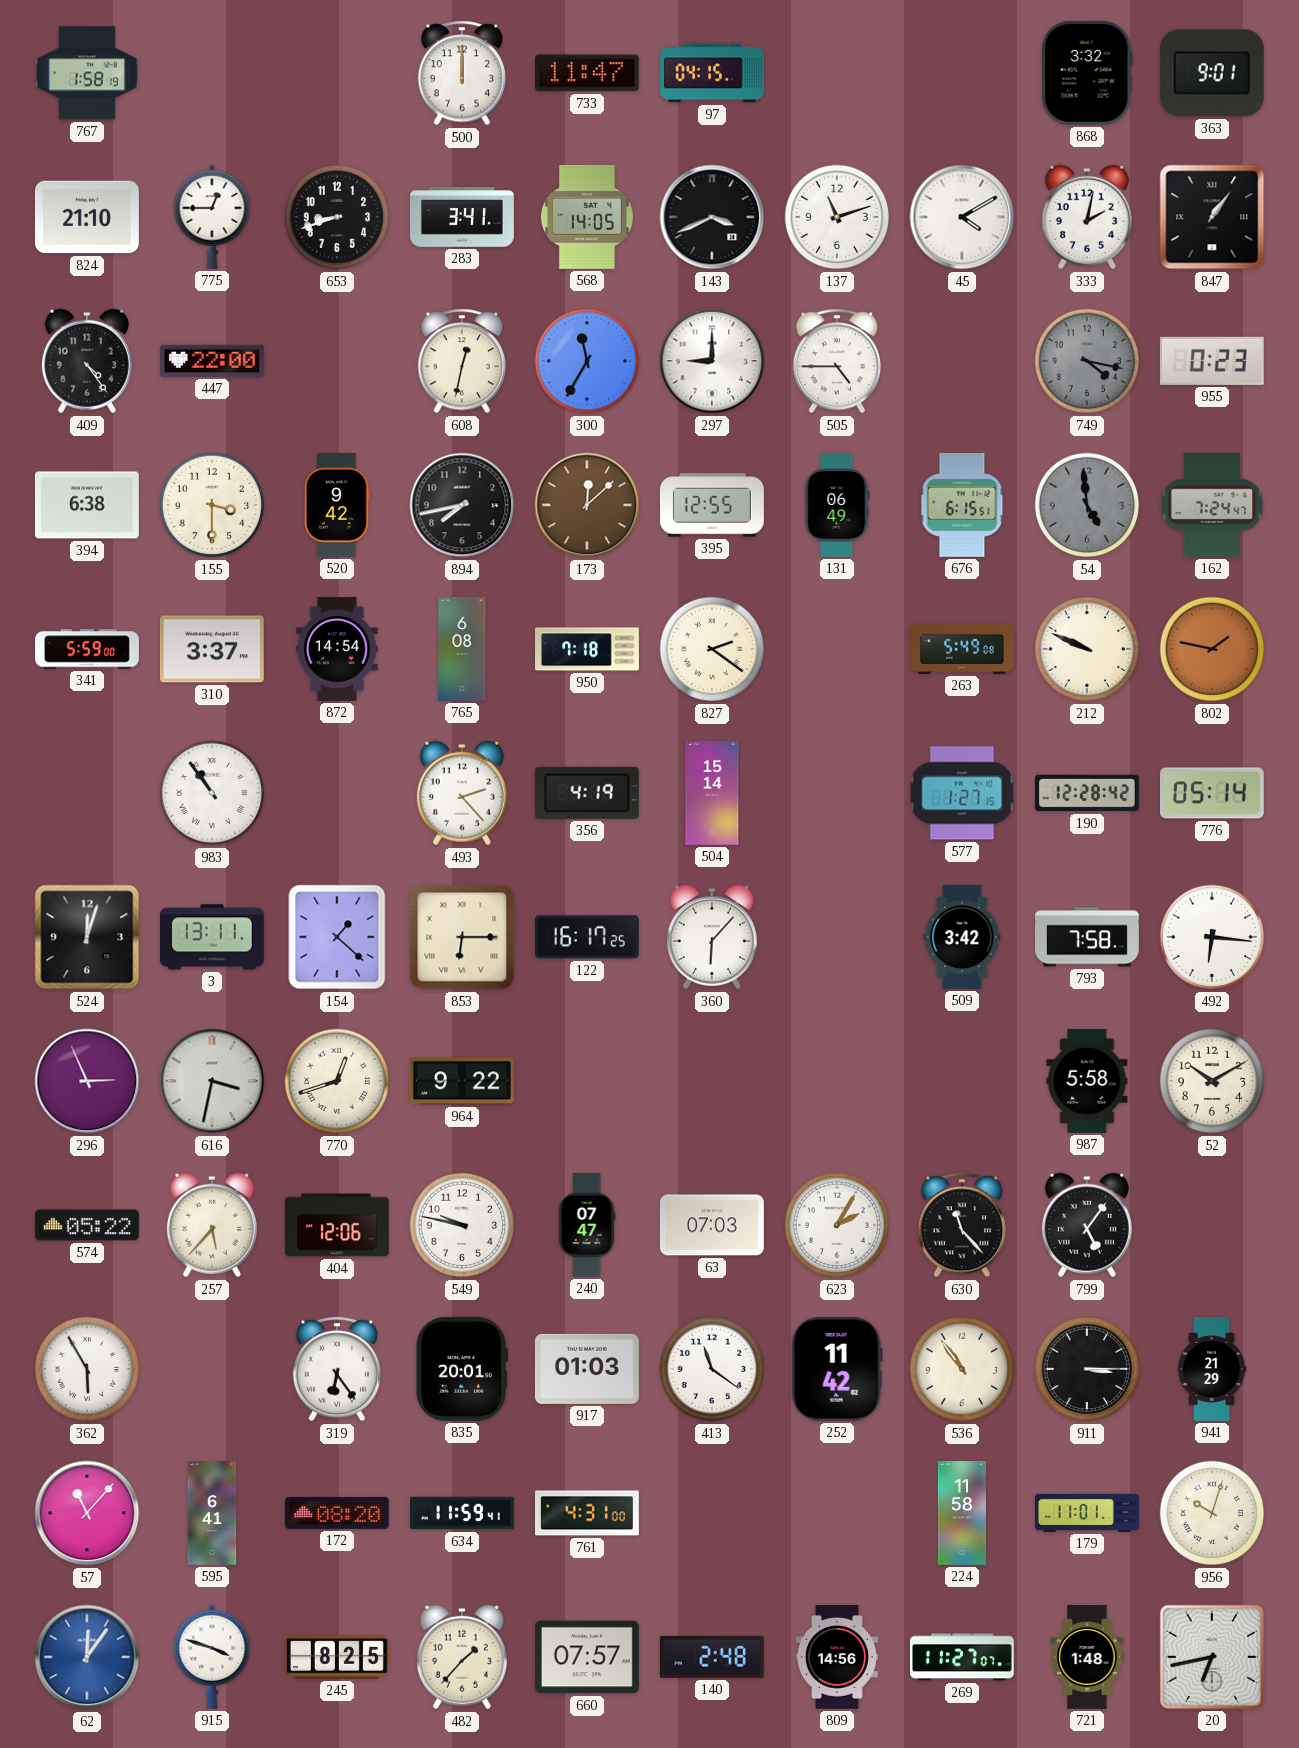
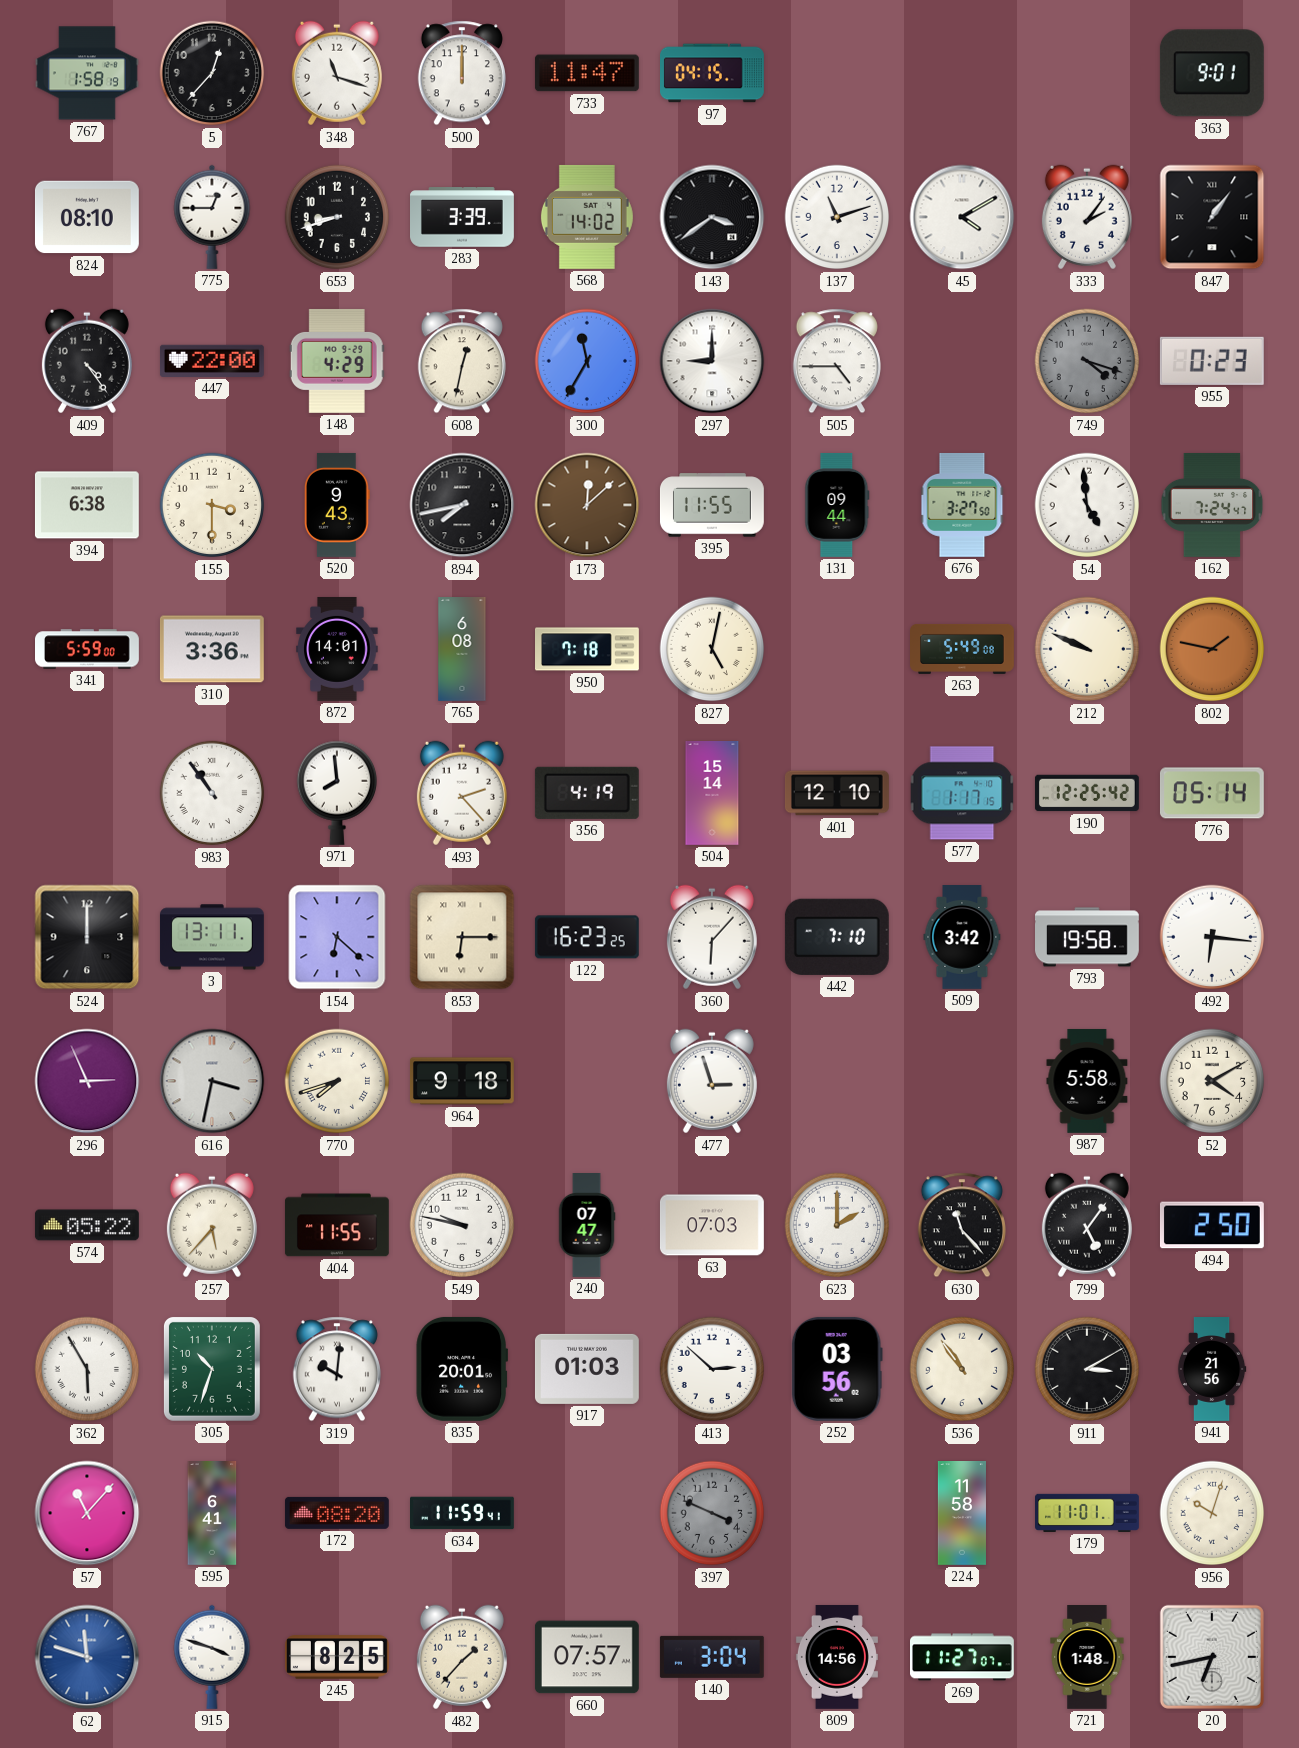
5: none -> 12:37 (212, 73)
348: none -> 11:18 (337, 73)
868: 3:32 -> none (1087, 73)
824: 21:10 -> 08:10 (87, 217)
283: 3:41 -> 3:39 (463, 217)
568: 14:05 -> 14:02 (587, 217)
143: 3:41 -> 3:39 (712, 217)
333: 2:02 -> 2:06 (1087, 217)
148: none -> 4:29 (337, 361)
749: 4:17 -> 4:18 (1087, 361)
520: 9:42 -> 9:43 (337, 505)
395: 12:55 -> 11:55 (712, 505)
131: 06:49 -> 09:44 (837, 505)
676: 6:15 -> 3:27 (962, 505)
54 dial: grey -> white (1087, 505)
310: 3:37 -> 3:36 (212, 649)
872: 14:54 -> 14:01 (337, 649)
827: 2:21 -> 5:02 (712, 649)
971: none -> 7:59 (336, 793)
401: none -> 12:10 (837, 793)
577: 1:27 -> 1:17 (962, 793)
190: 12:28 -> 12:25 (1087, 793)
524: 12:03 -> 12:00 (87, 937)
154: 1:22 -> 6:22 (337, 937)
122: 16:17 -> 16:23 (587, 937)
442: none -> 7:10 (837, 937)
793: 7:58 -> 19:58 (1088, 937)
770: 12:42 -> 7:42 (337, 1081)
964: 9:22 -> 9:18 (462, 1081)
477: none -> 2:57 (712, 1081)
52: 10:10 -> 4:10 (1212, 1081)
404: 12:06 -> 11:55 (337, 1225)
623: 2:05 -> 2:00 (837, 1225)
494: none -> 2:50 (1212, 1225)
305: none -> 10:33 (212, 1369)
319: 6:24 -> 10:01 (337, 1369)
413: 11:21 -> 2:52 (712, 1369)
252: 11:42 -> 03:56 (837, 1369)
911: 3:15 -> 3:10 (1087, 1369)
941: 21:29 -> 21:56 (1212, 1370)
761: 4:31 -> none (588, 1513)
397: none -> 3:49 (712, 1513)
62: 12:06 -> 11:48 (87, 1657)
140: 2:48 -> 3:04 (712, 1657)
